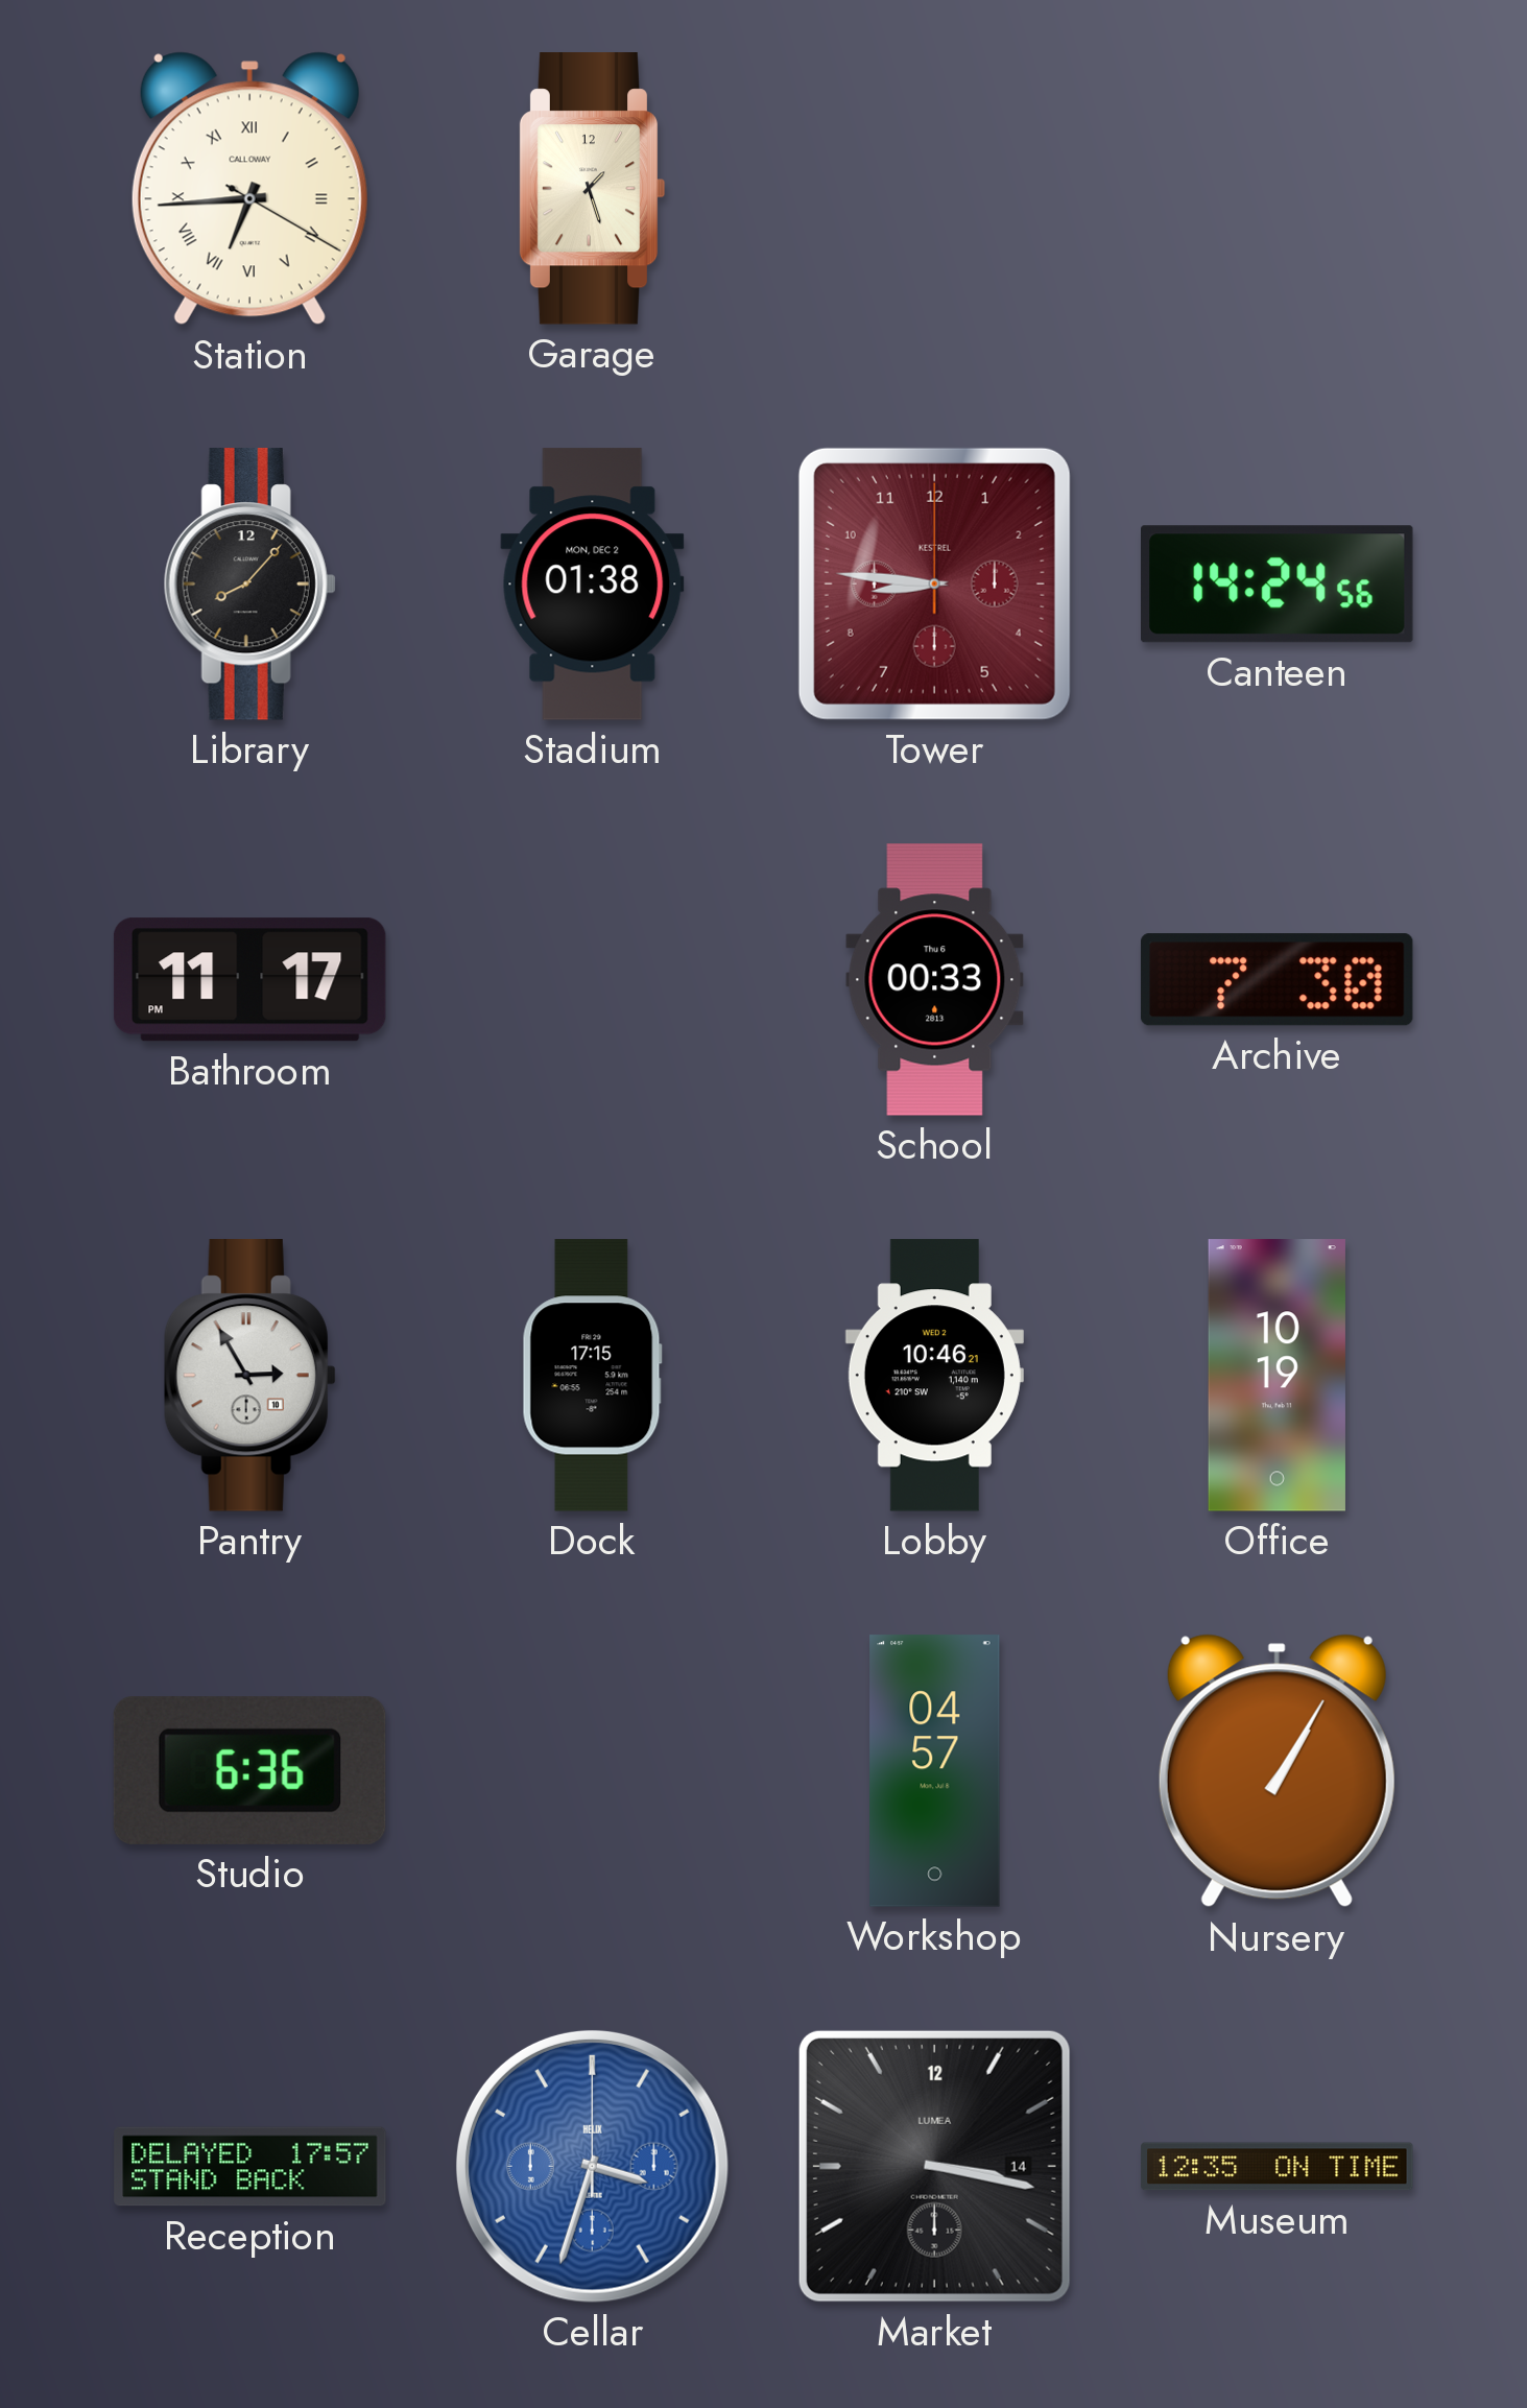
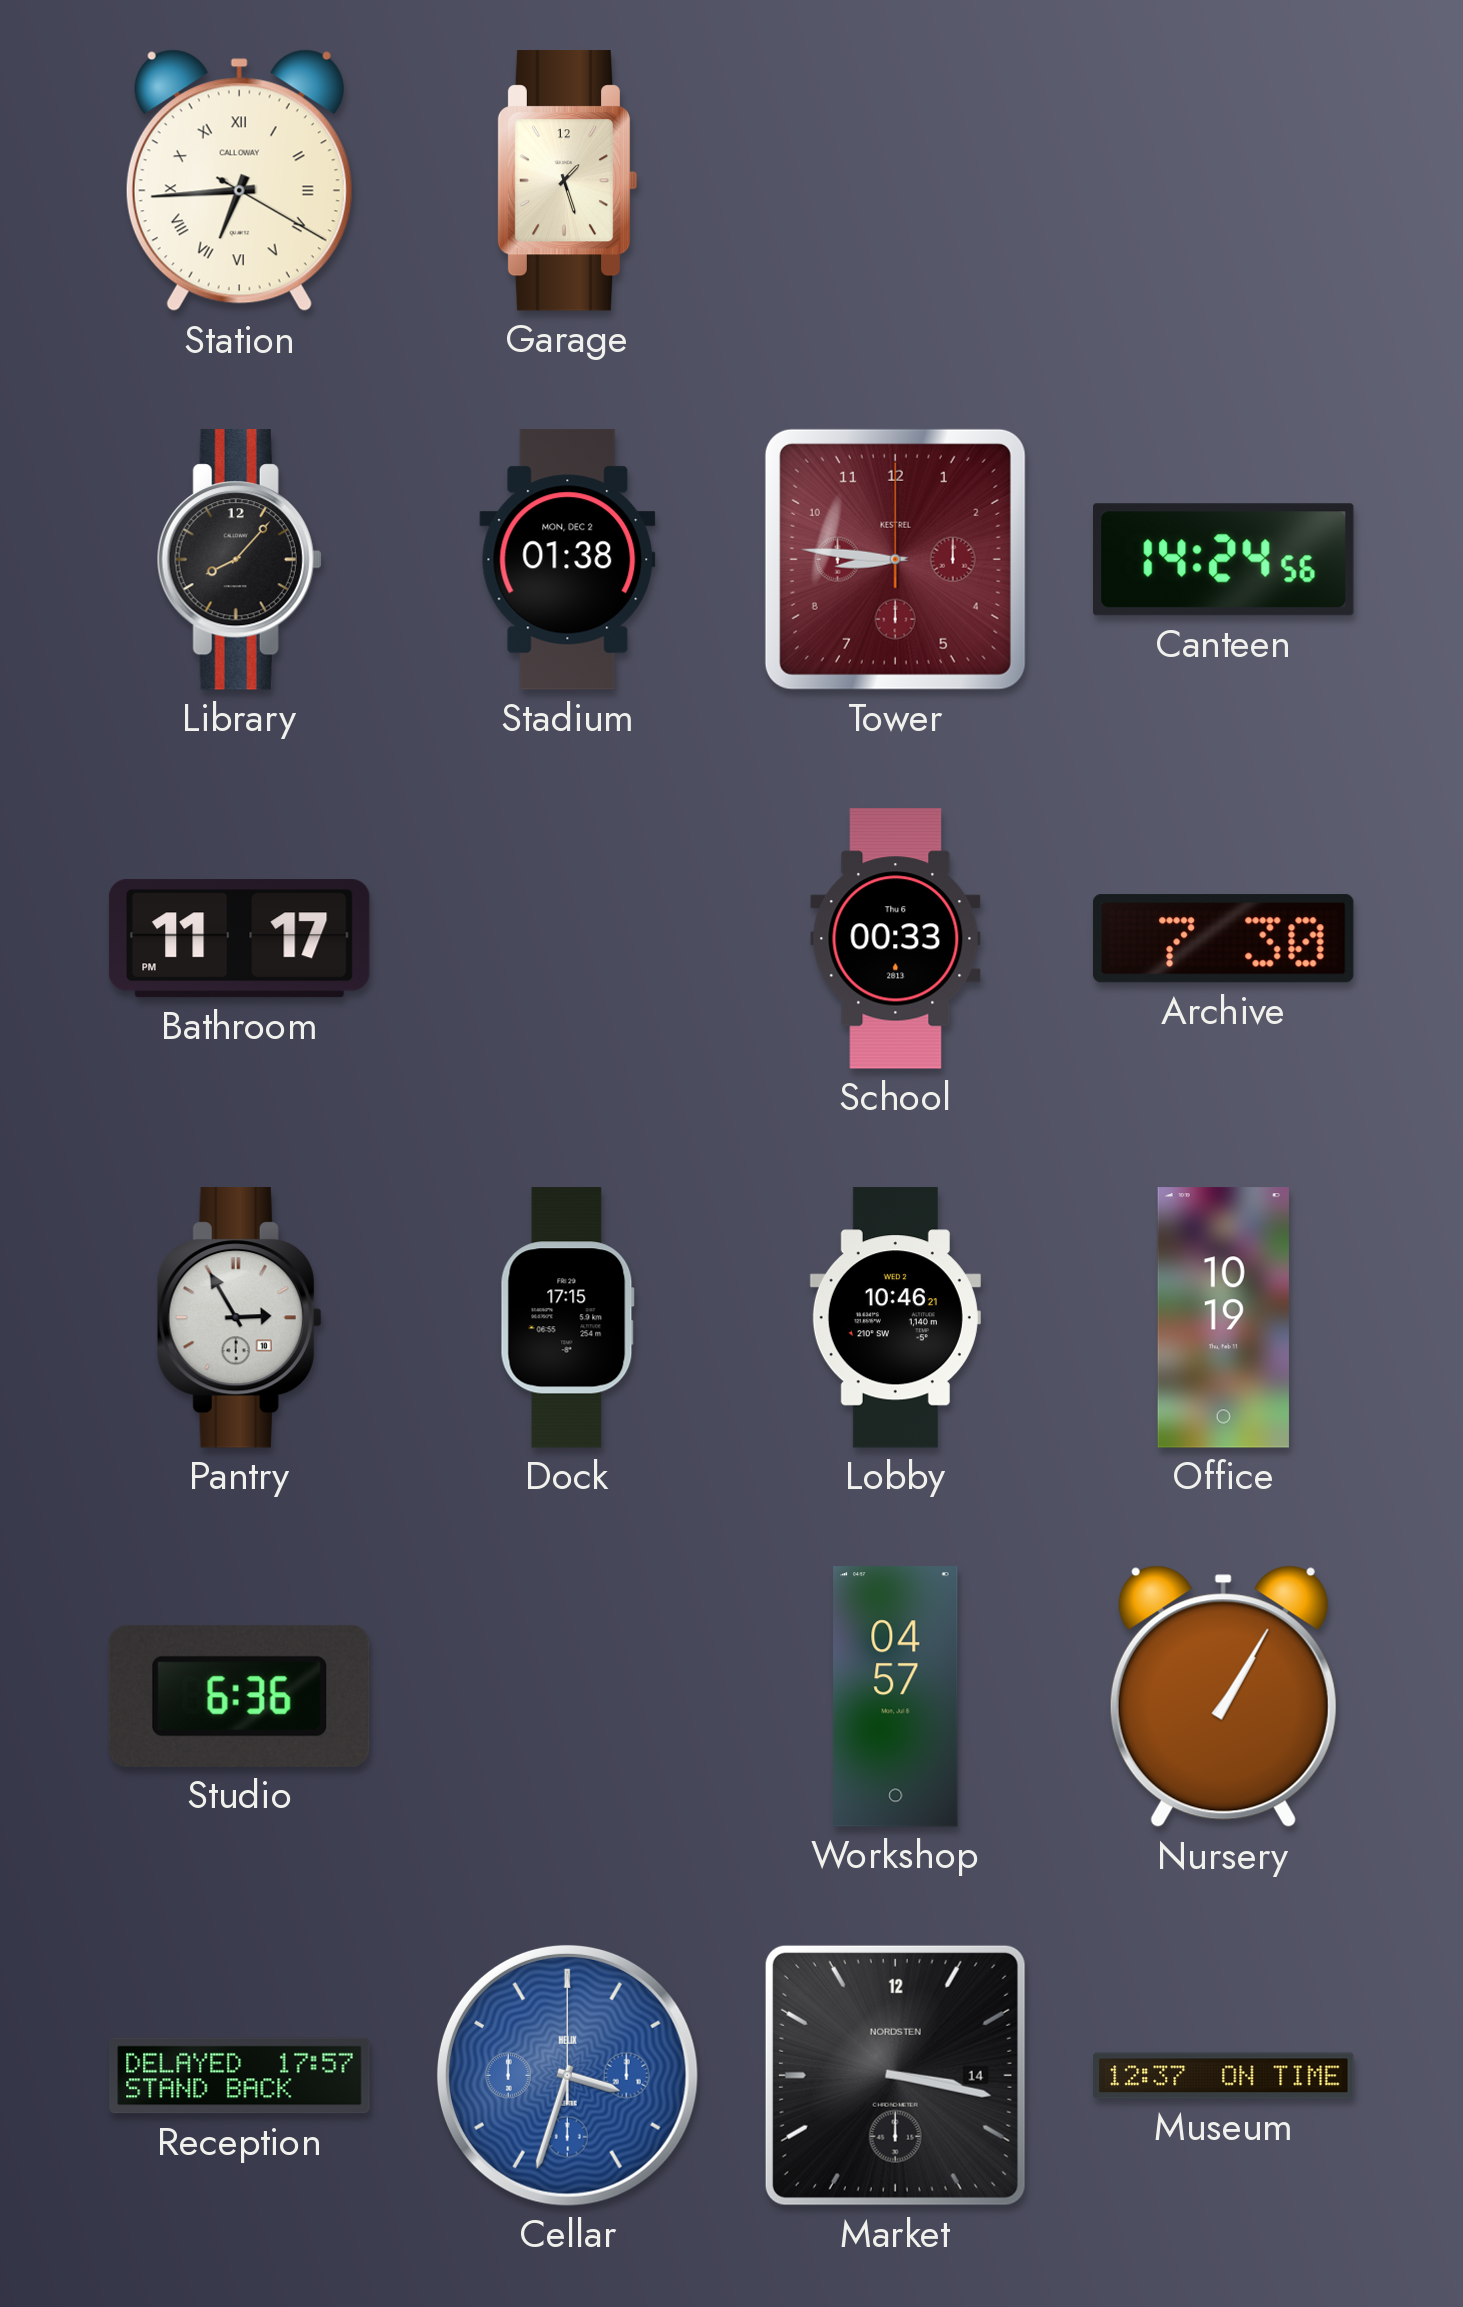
Market brand: LUMEA -> NORDSTEN (895, 2075)
Museum: 12:35 -> 12:37 (1224, 2076)
